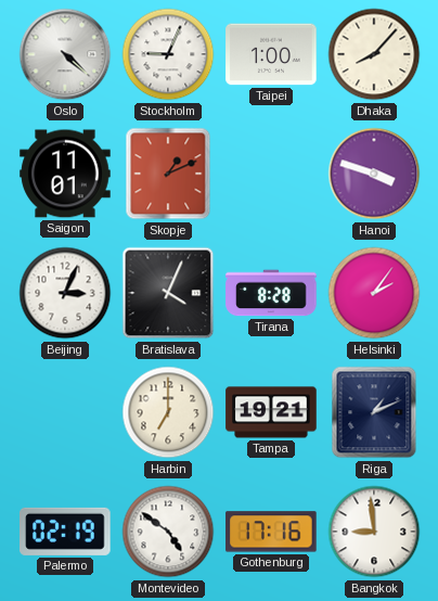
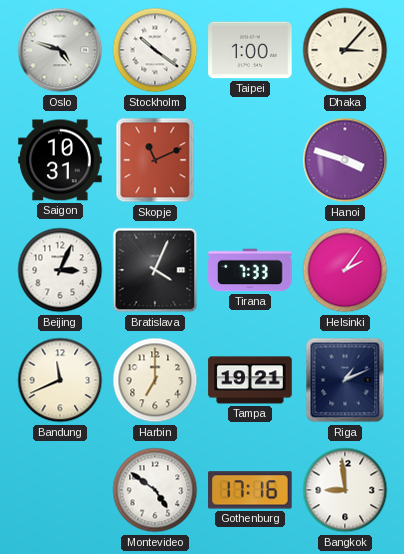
Oslo: 4:22 -> 4:48 (60, 50)
Stockholm: 9:04 -> 10:21 (155, 50)
Dhaka: 8:07 -> 3:07 (345, 50)
Saigon: 11:01 -> 10:31 (60, 160)
Skopje: 1:11 -> 11:11 (155, 160)
Tirana: 8:28 -> 7:33 (250, 270)
Bandung: none -> 11:41 (60, 380)
Palermo: 02:19 -> none (65, 532)
